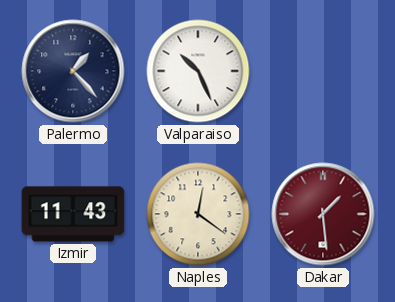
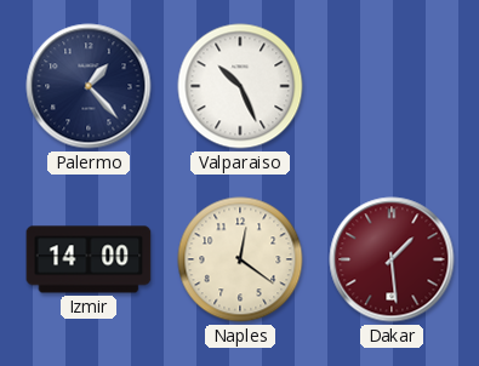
Izmir: 11:43 -> 14:00 (89, 259)
